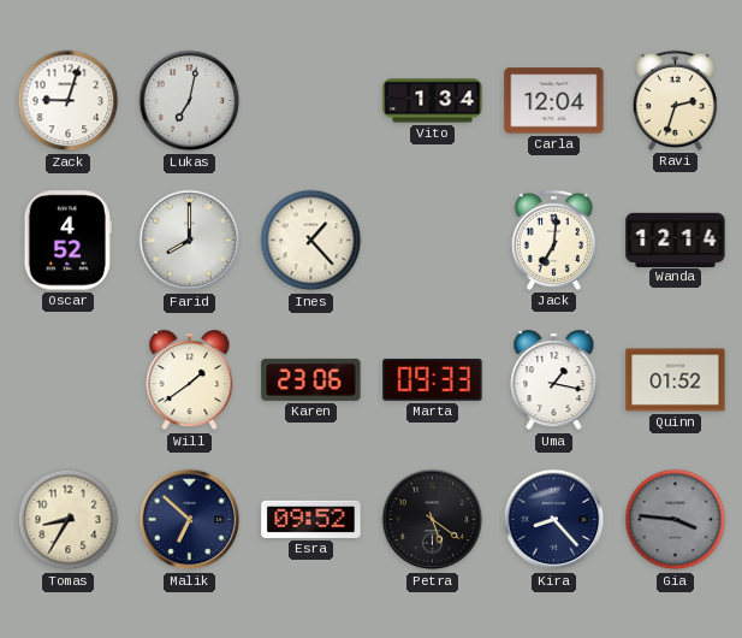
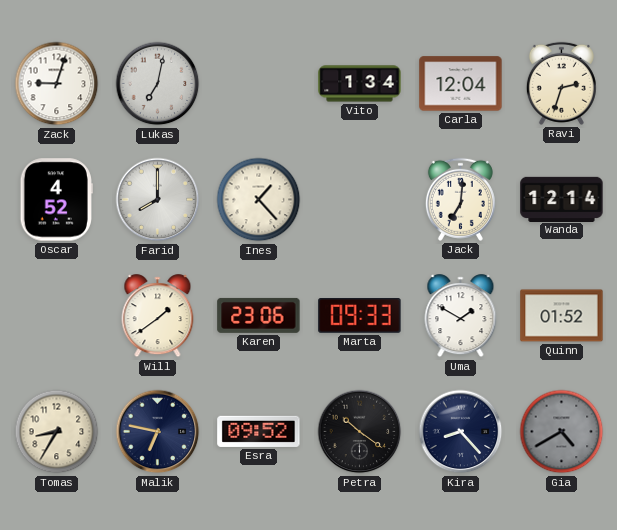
Uma: 1:17 -> 1:50 (461, 316)
Malik: 6:52 -> 6:47 (158, 432)
Petra: 5:21 -> 10:21 (360, 432)
Gia: 3:46 -> 4:40 (562, 432)
